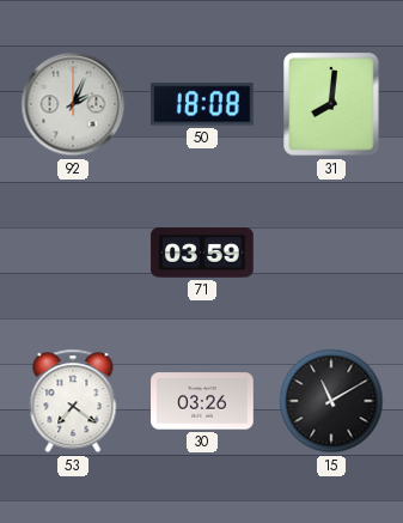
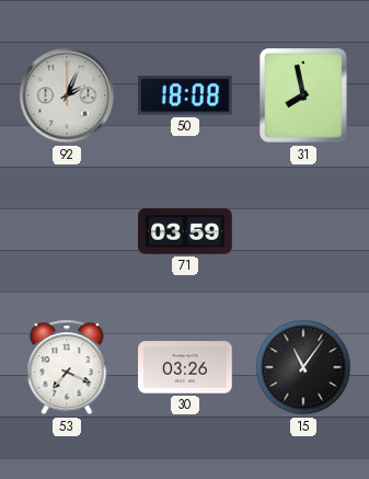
31: 8:01 -> 7:58 (303, 95)
53: 7:21 -> 7:19 (67, 367)
15: 11:10 -> 11:06 (303, 367)
